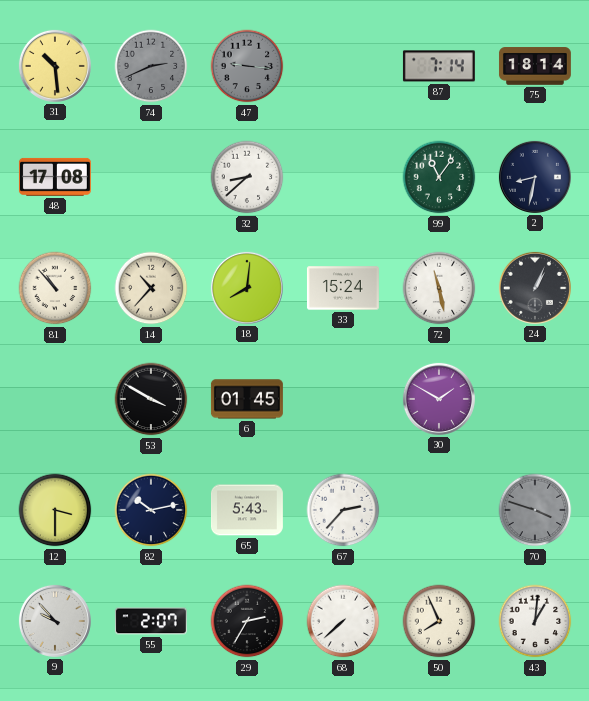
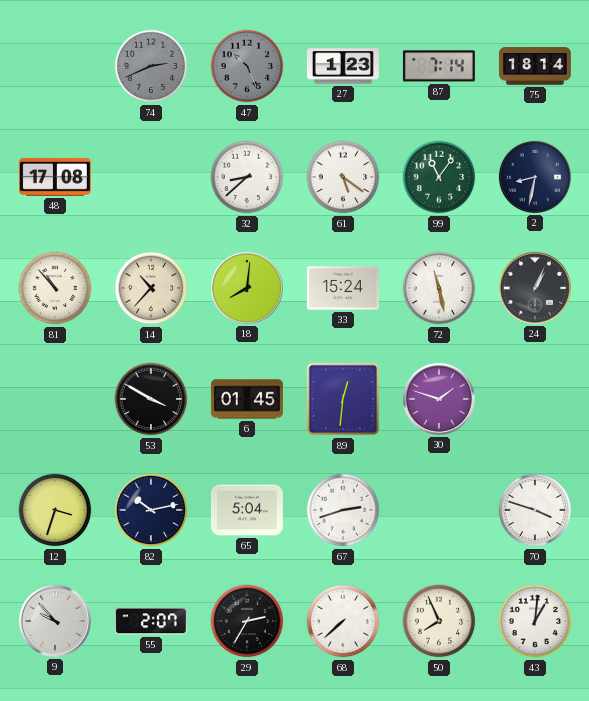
31: 10:29 -> none (55, 66)
47: 9:16 -> 10:26 (247, 66)
27: none -> 1:23 (343, 66)
61: none -> 5:21 (343, 177)
89: none -> 12:31 (343, 399)
30: 1:50 -> 1:48 (439, 399)
12: 3:30 -> 3:33 (55, 510)
65: 5:43 -> 5:04 (247, 510)
67: 2:37 -> 2:42 (343, 510)
70 dial: grey -> white (535, 510)
